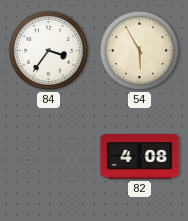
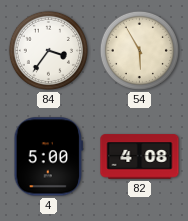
4: none -> 5:00 (48, 157)
